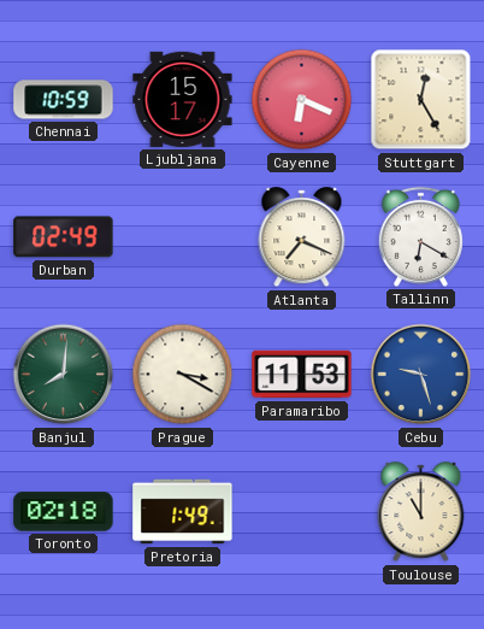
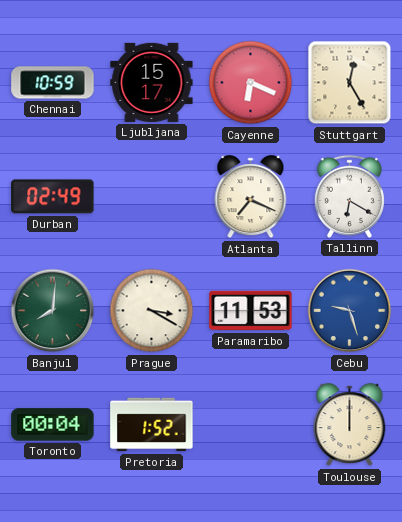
Toronto: 02:18 -> 00:04 (53, 425)
Pretoria: 1:49 -> 1:52 (152, 425)
Toulouse: 11:00 -> 12:00 (350, 425)
